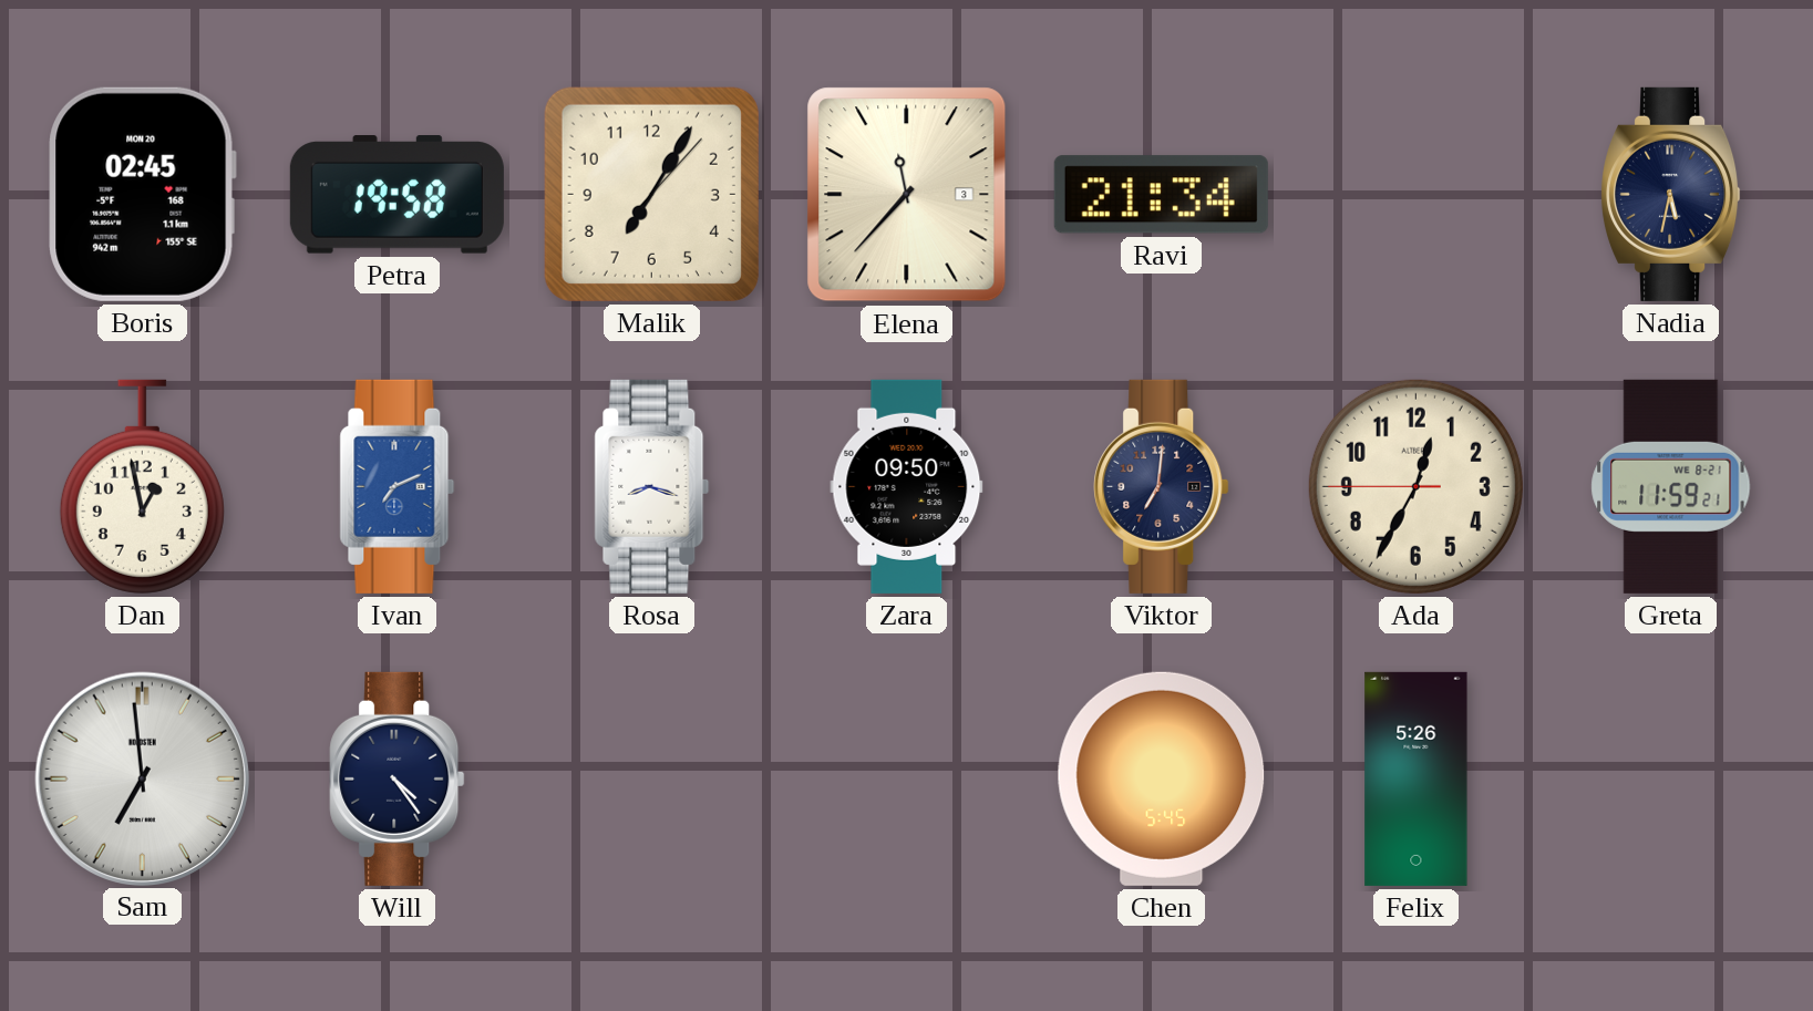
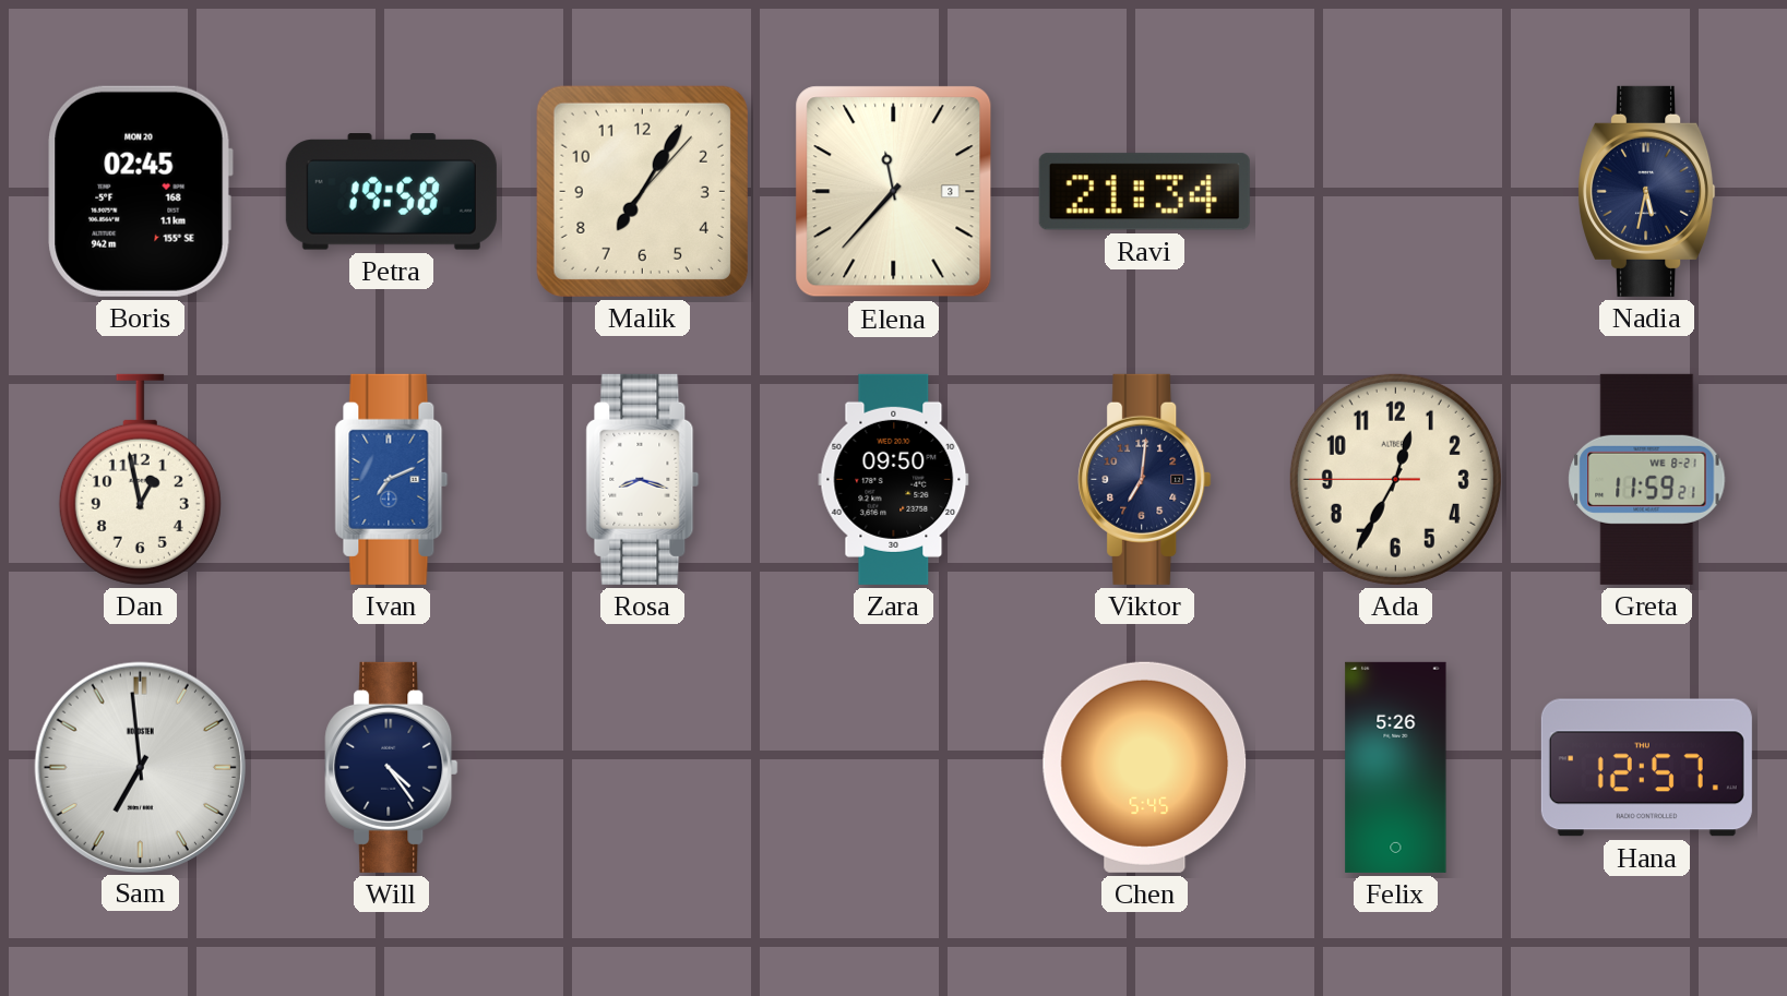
Hana: none -> 12:57 (1646, 768)
